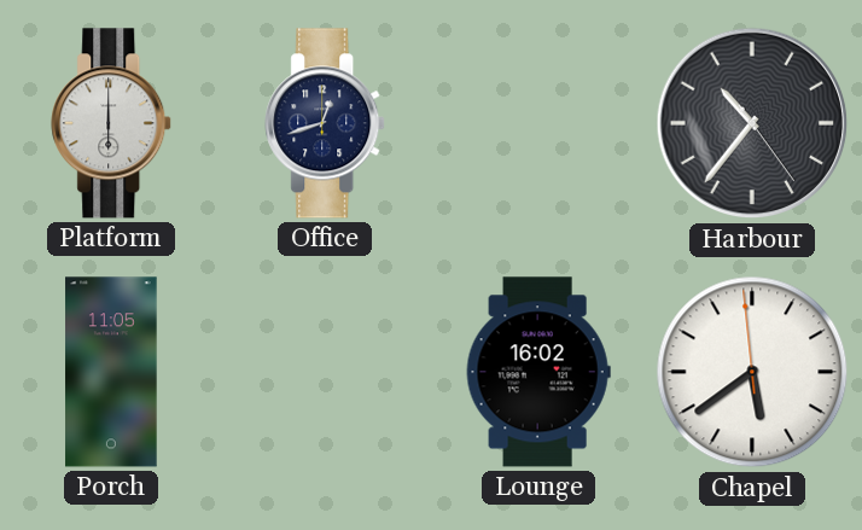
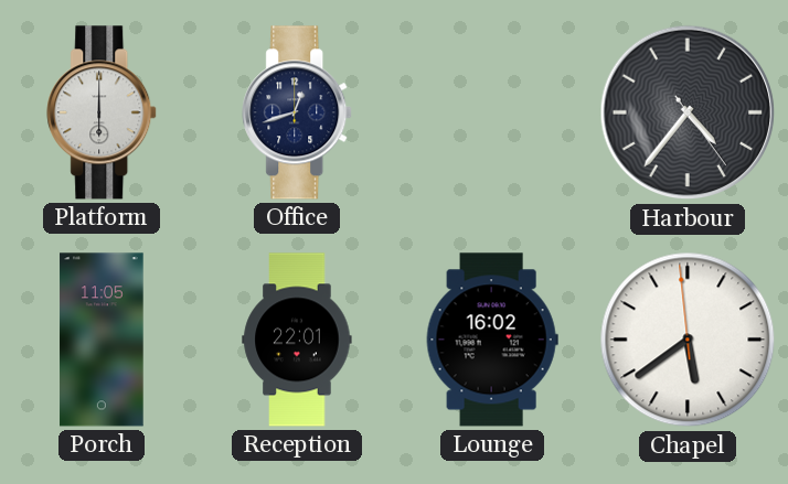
Harbour: 10:36 -> 4:36 (688, 112)
Reception: none -> 22:01 (297, 340)
